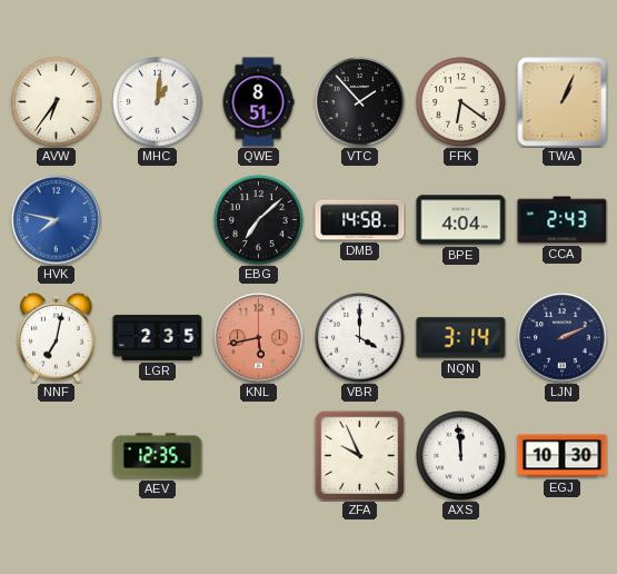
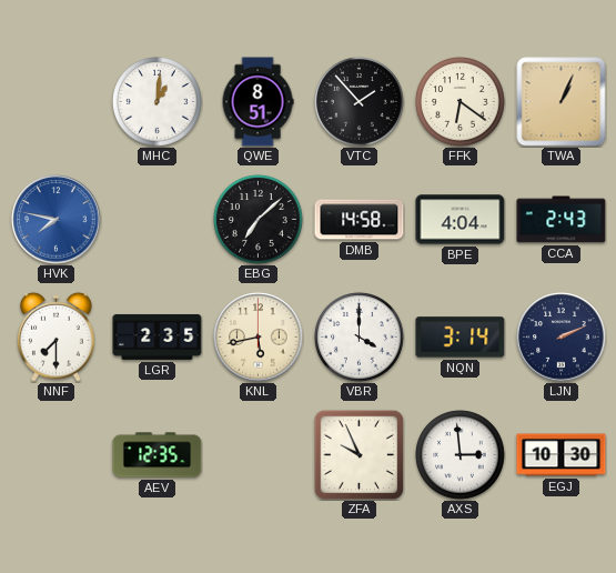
AVW: 6:36 -> none (57, 102)
NNF: 7:02 -> 7:30 (57, 336)
KNL dial: salmon -> cream (259, 338)
AXS: 11:59 -> 2:59 (461, 455)
